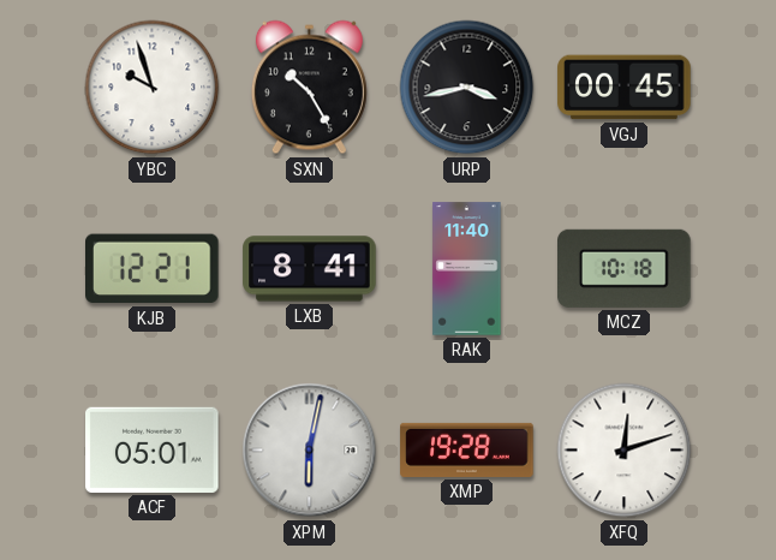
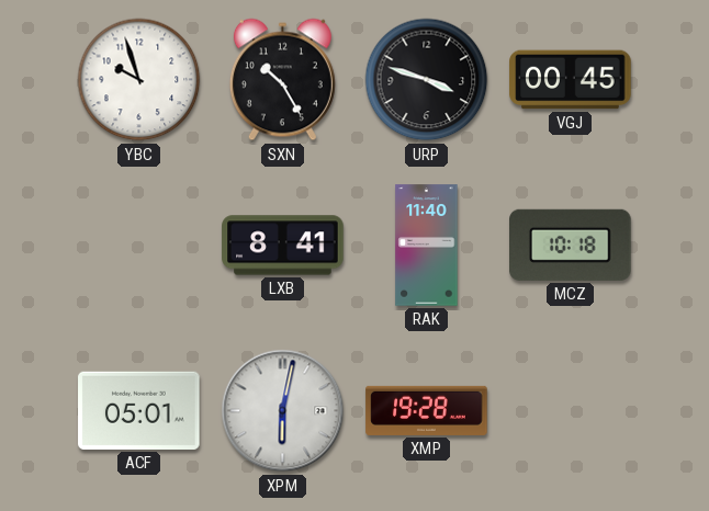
URP: 3:43 -> 3:48 (427, 80)
KJB: 12:21 -> none (153, 269)
XFQ: 12:12 -> none (625, 451)
